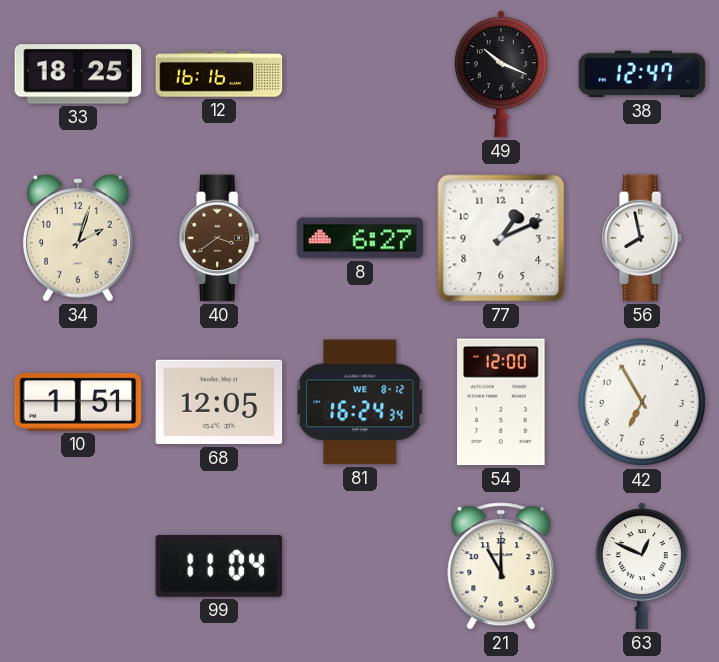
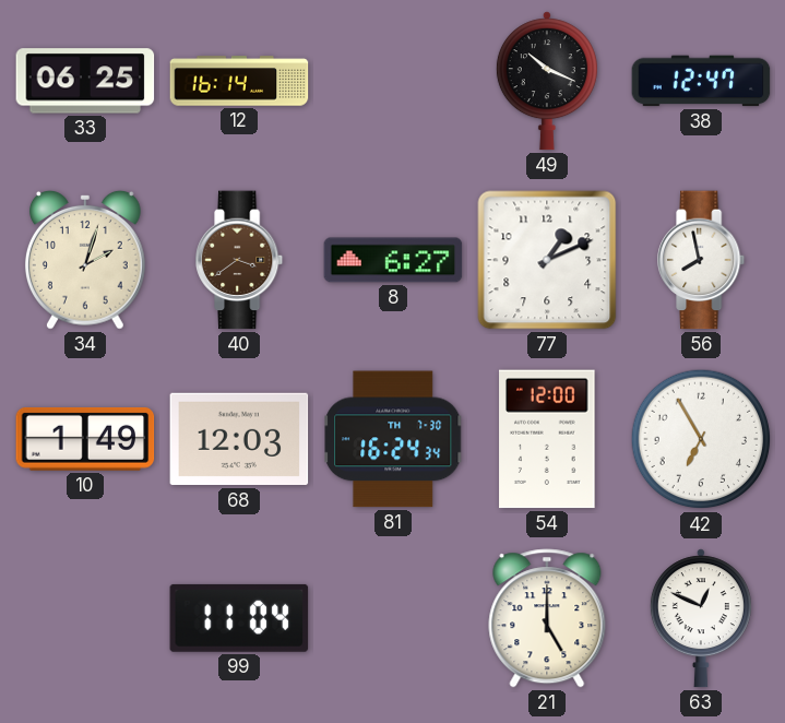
33: 18:25 -> 06:25 (85, 81)
12: 16:16 -> 16:14 (239, 81)
10: 1:51 -> 1:49 (85, 439)
68: 12:05 -> 12:03 (239, 439)
81 date: WE 8-12 -> TH 7-30 (393, 439)
21: 11:00 -> 5:00 (547, 618)
